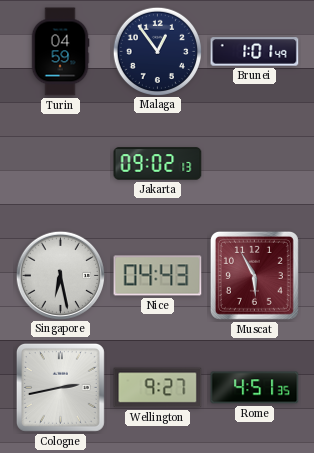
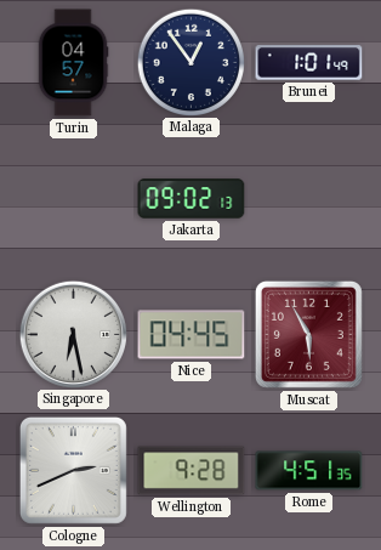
Turin: 04:59 -> 04:57 (73, 63)
Nice: 04:43 -> 04:45 (192, 335)
Cologne: 2:43 -> 2:41 (73, 470)
Wellington: 9:27 -> 9:28 (192, 471)
